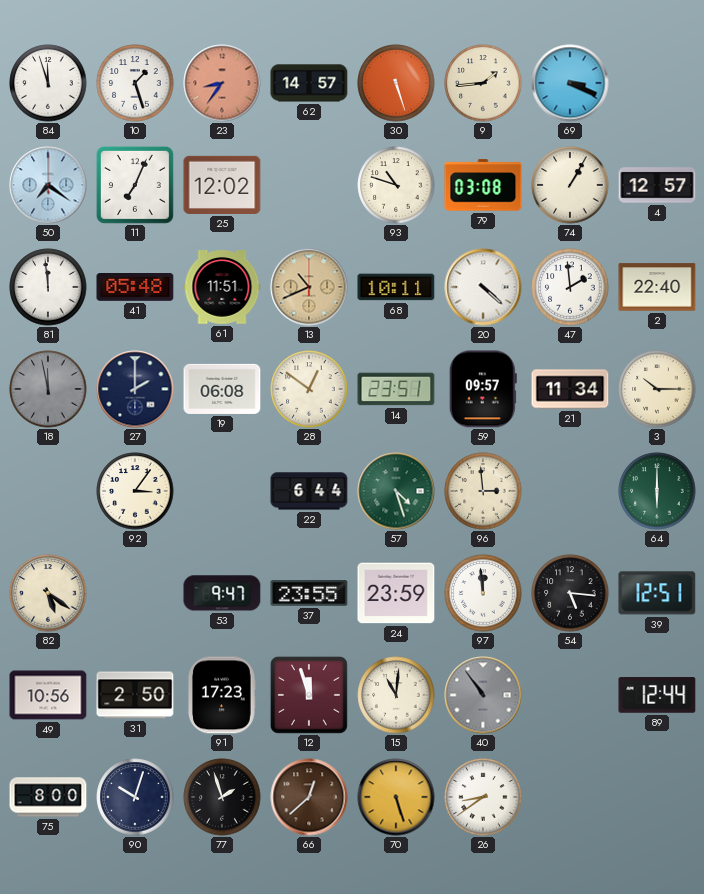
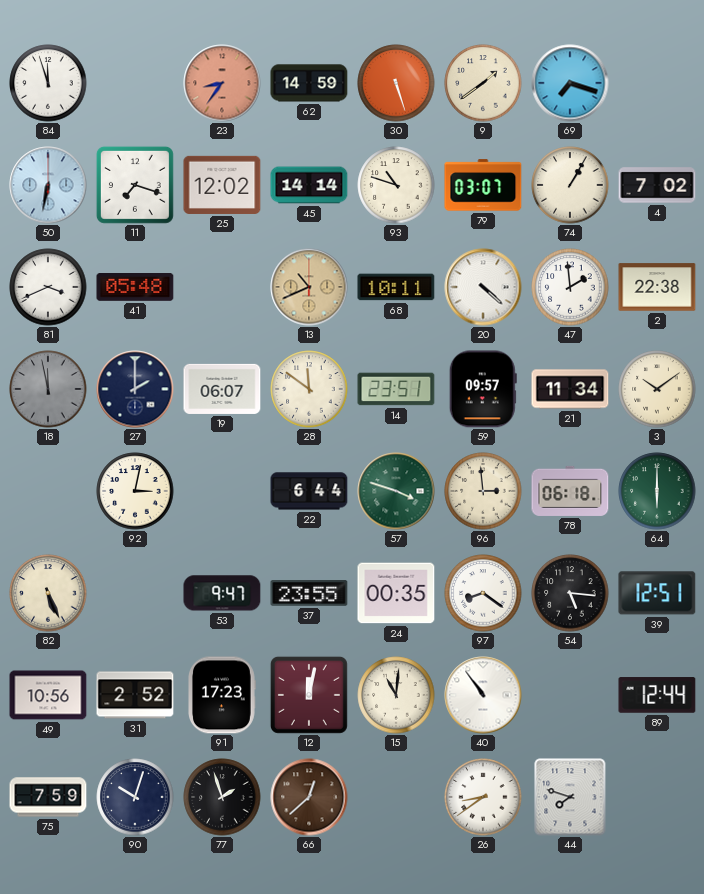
10: 1:27 -> none (135, 83)
62: 14:57 -> 14:59 (309, 83)
9: 1:44 -> 1:39 (483, 83)
69: 3:19 -> 7:18 (570, 83)
50: 7:21 -> 6:32 (48, 185)
11: 7:04 -> 7:18 (135, 185)
45: none -> 14:14 (309, 185)
79: 03:08 -> 03:07 (483, 185)
4: 12:57 -> 7:02 (657, 185)
81: 11:59 -> 3:41 (48, 287)
61: 11:51 -> none (222, 287)
2: 22:40 -> 22:38 (657, 287)
19: 06:08 -> 06:07 (222, 389)
28: 12:51 -> 11:51 (309, 389)
3: 10:15 -> 10:09 (657, 389)
92: 3:06 -> 3:02 (135, 491)
57: 4:27 -> 3:48 (396, 491)
78: none -> 06:18 (570, 491)
82: 5:21 -> 5:26 (48, 593)
24: 23:59 -> 00:35 (396, 593)
97: 11:59 -> 8:21 (483, 593)
31: 2:50 -> 2:52 (135, 695)
12: 11:57 -> 12:02 (309, 695)
40 dial: grey -> white (483, 695)
75: 8:00 -> 7:59 (48, 797)
70: 5:27 -> none (396, 797)
44: none -> 7:48 (570, 797)
